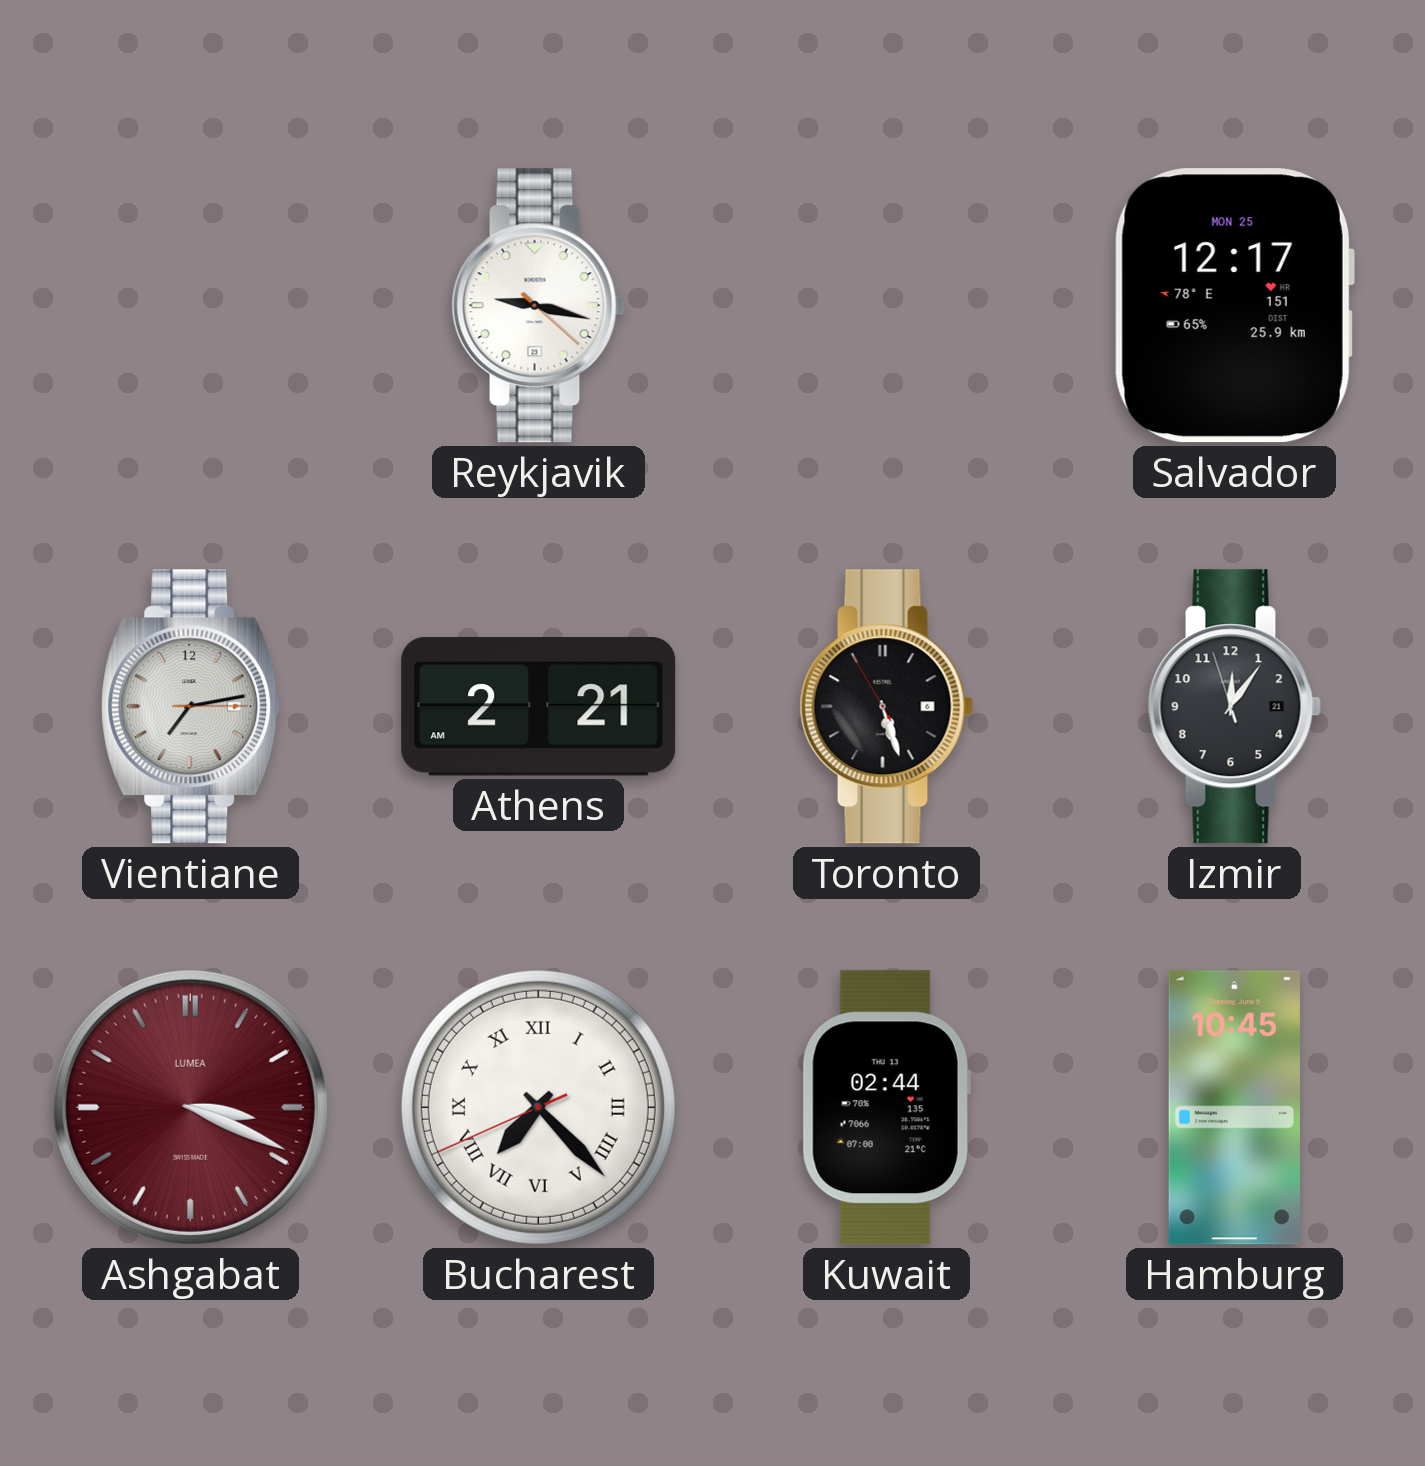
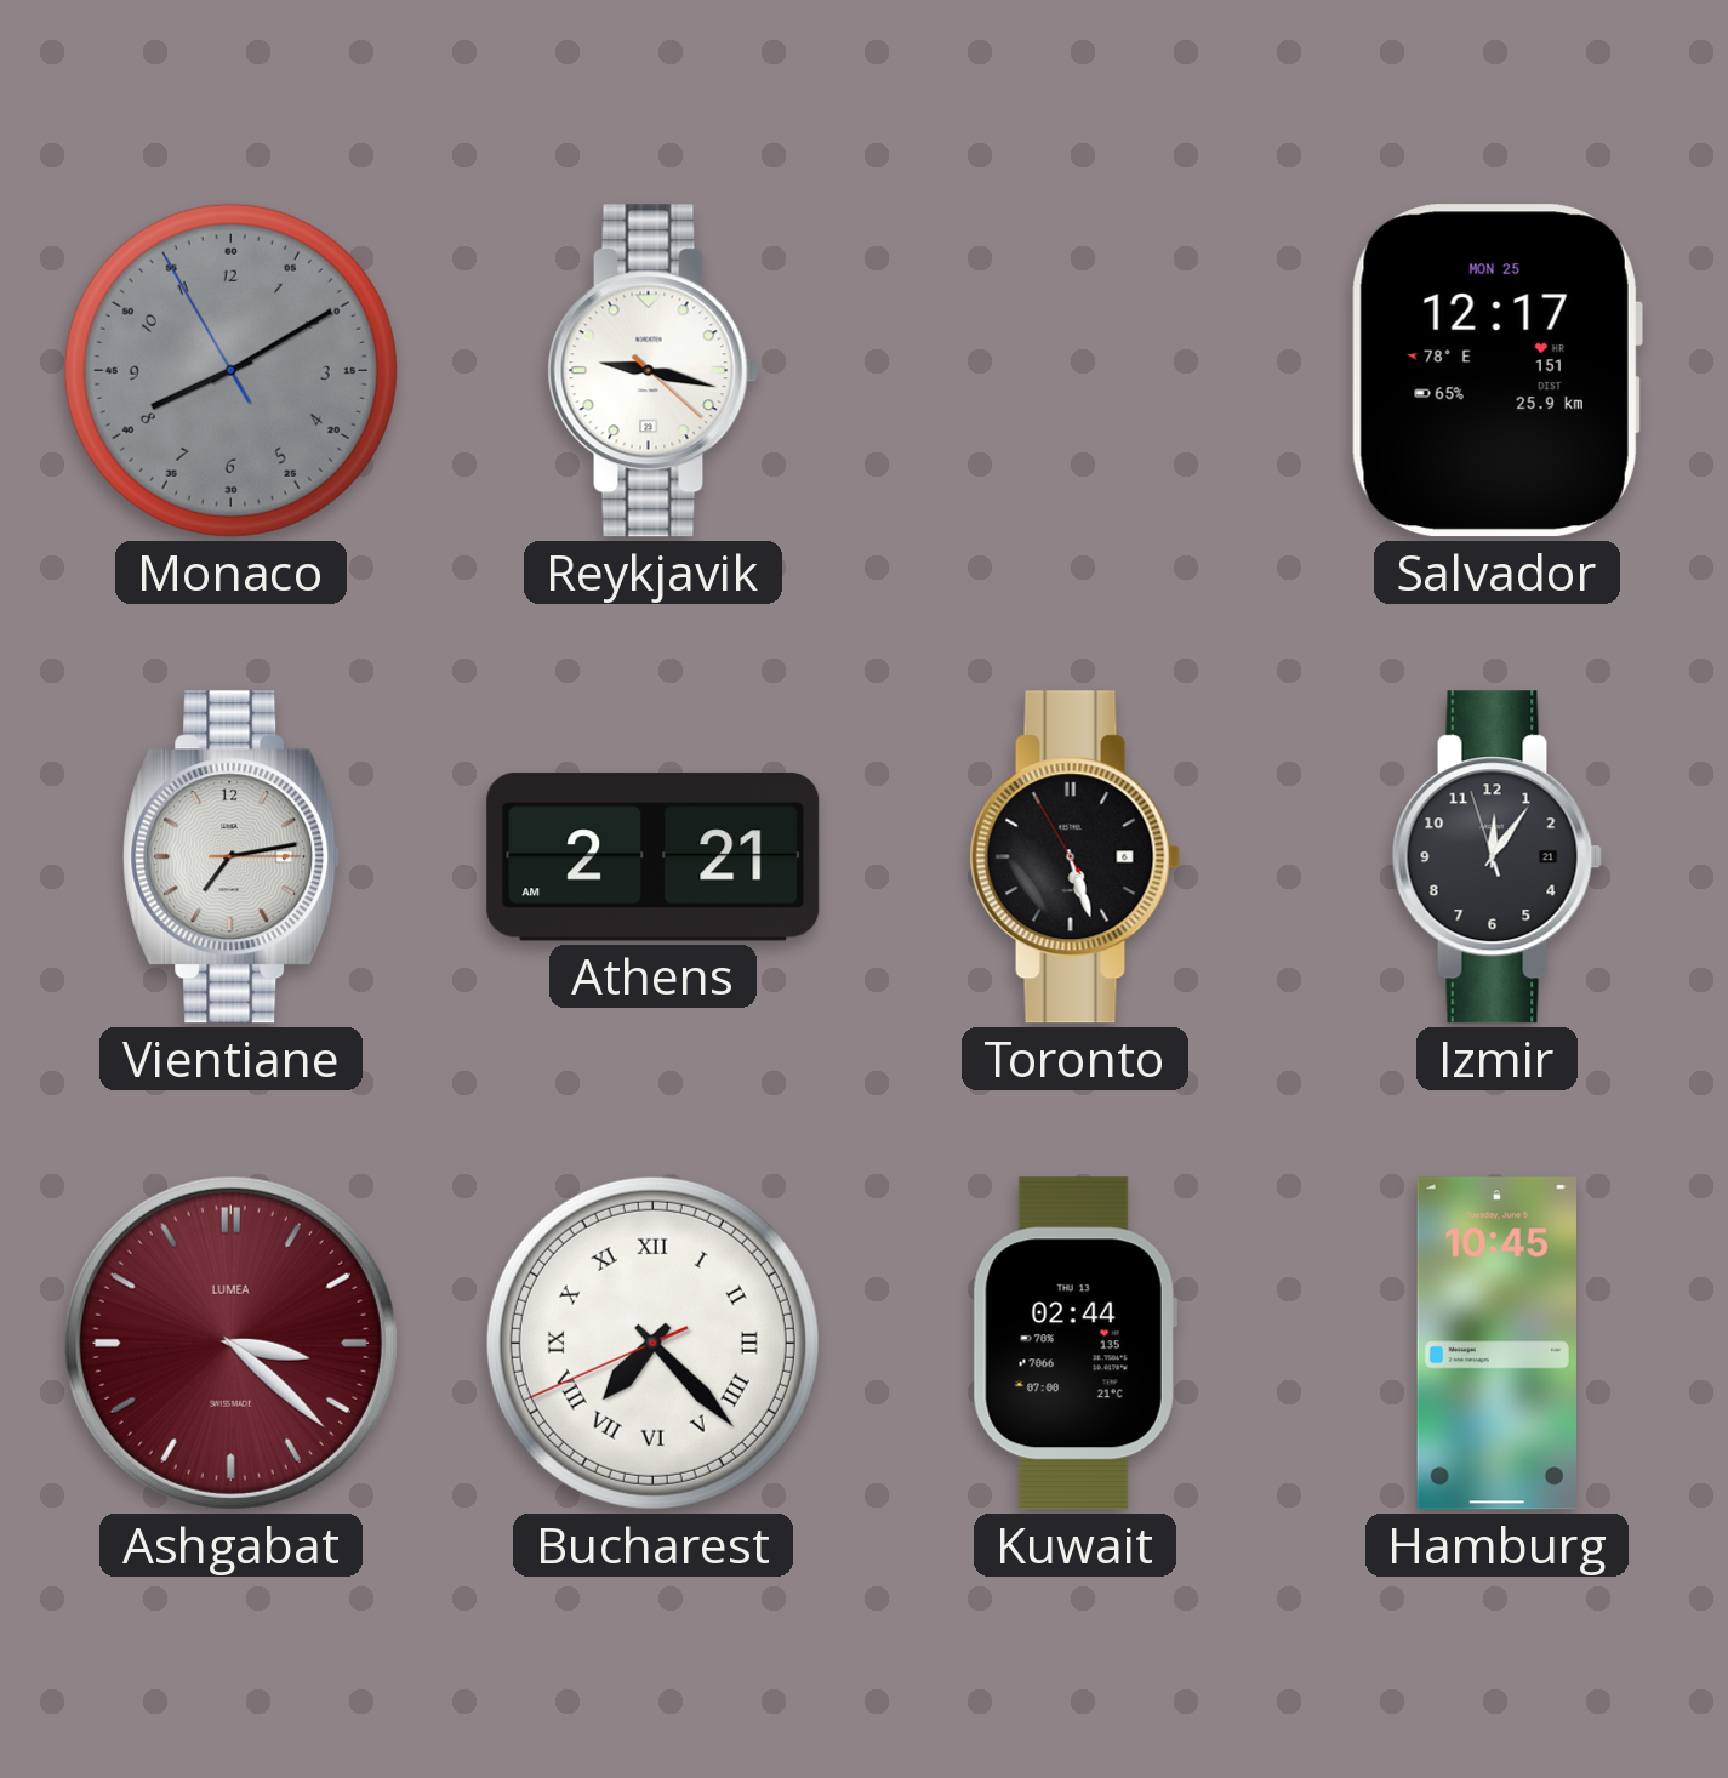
Monaco: none -> 8:09 (230, 370)
Ashgabat: 3:19 -> 3:22 (230, 1343)
